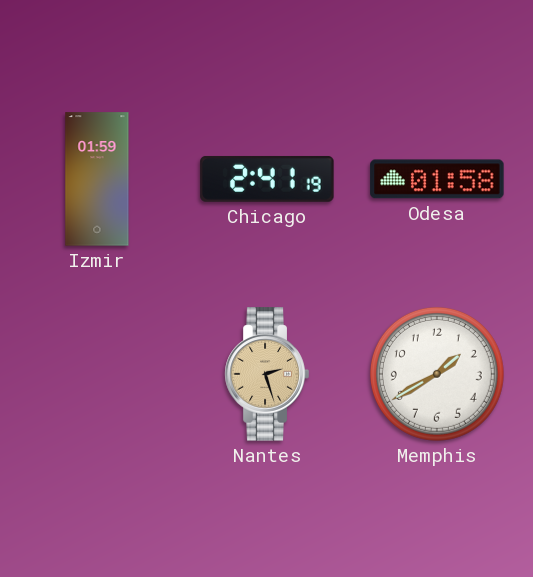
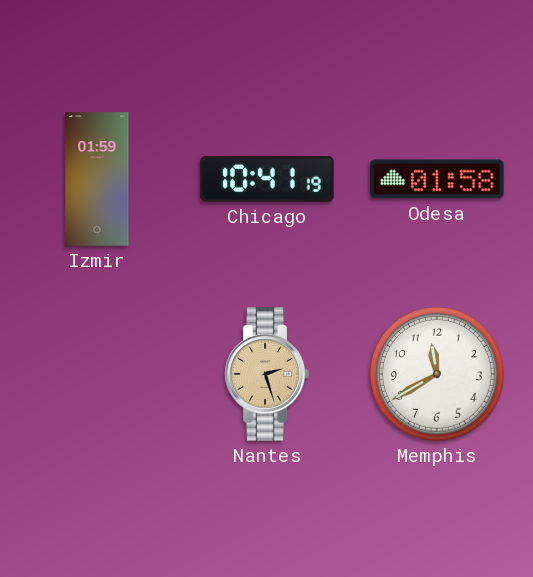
Chicago: 2:41 -> 10:41 (267, 179)
Memphis: 1:40 -> 11:40 (437, 374)
